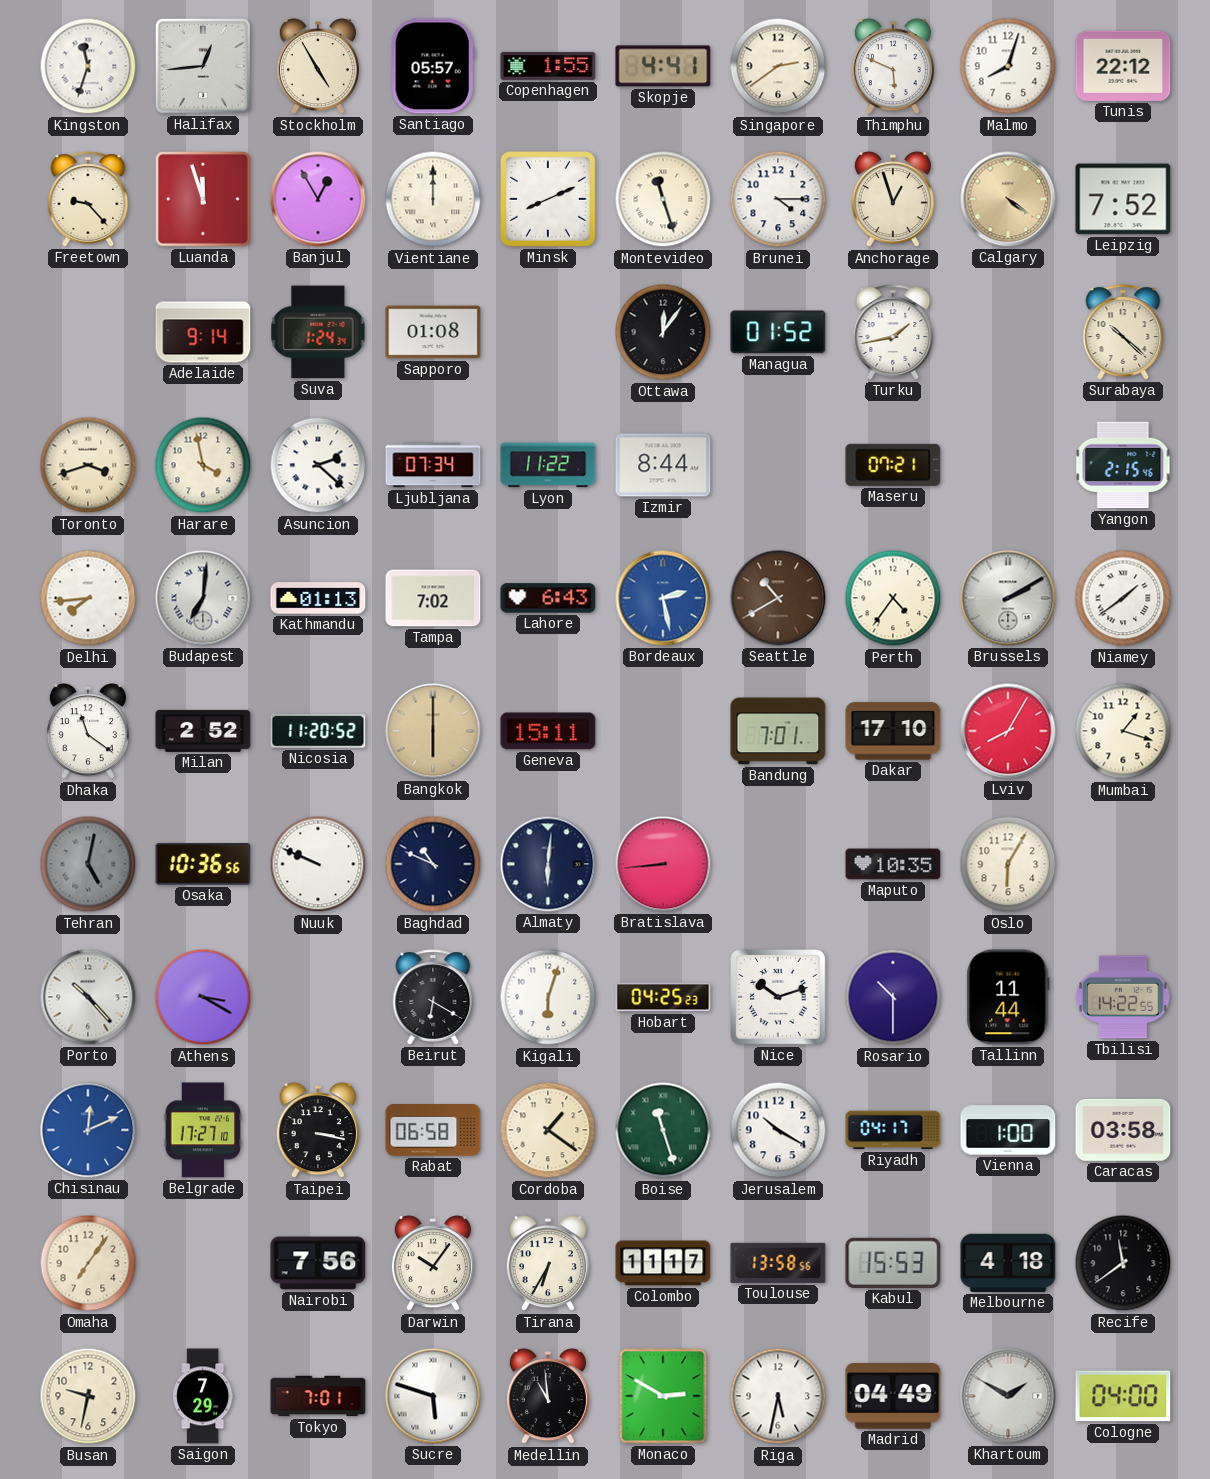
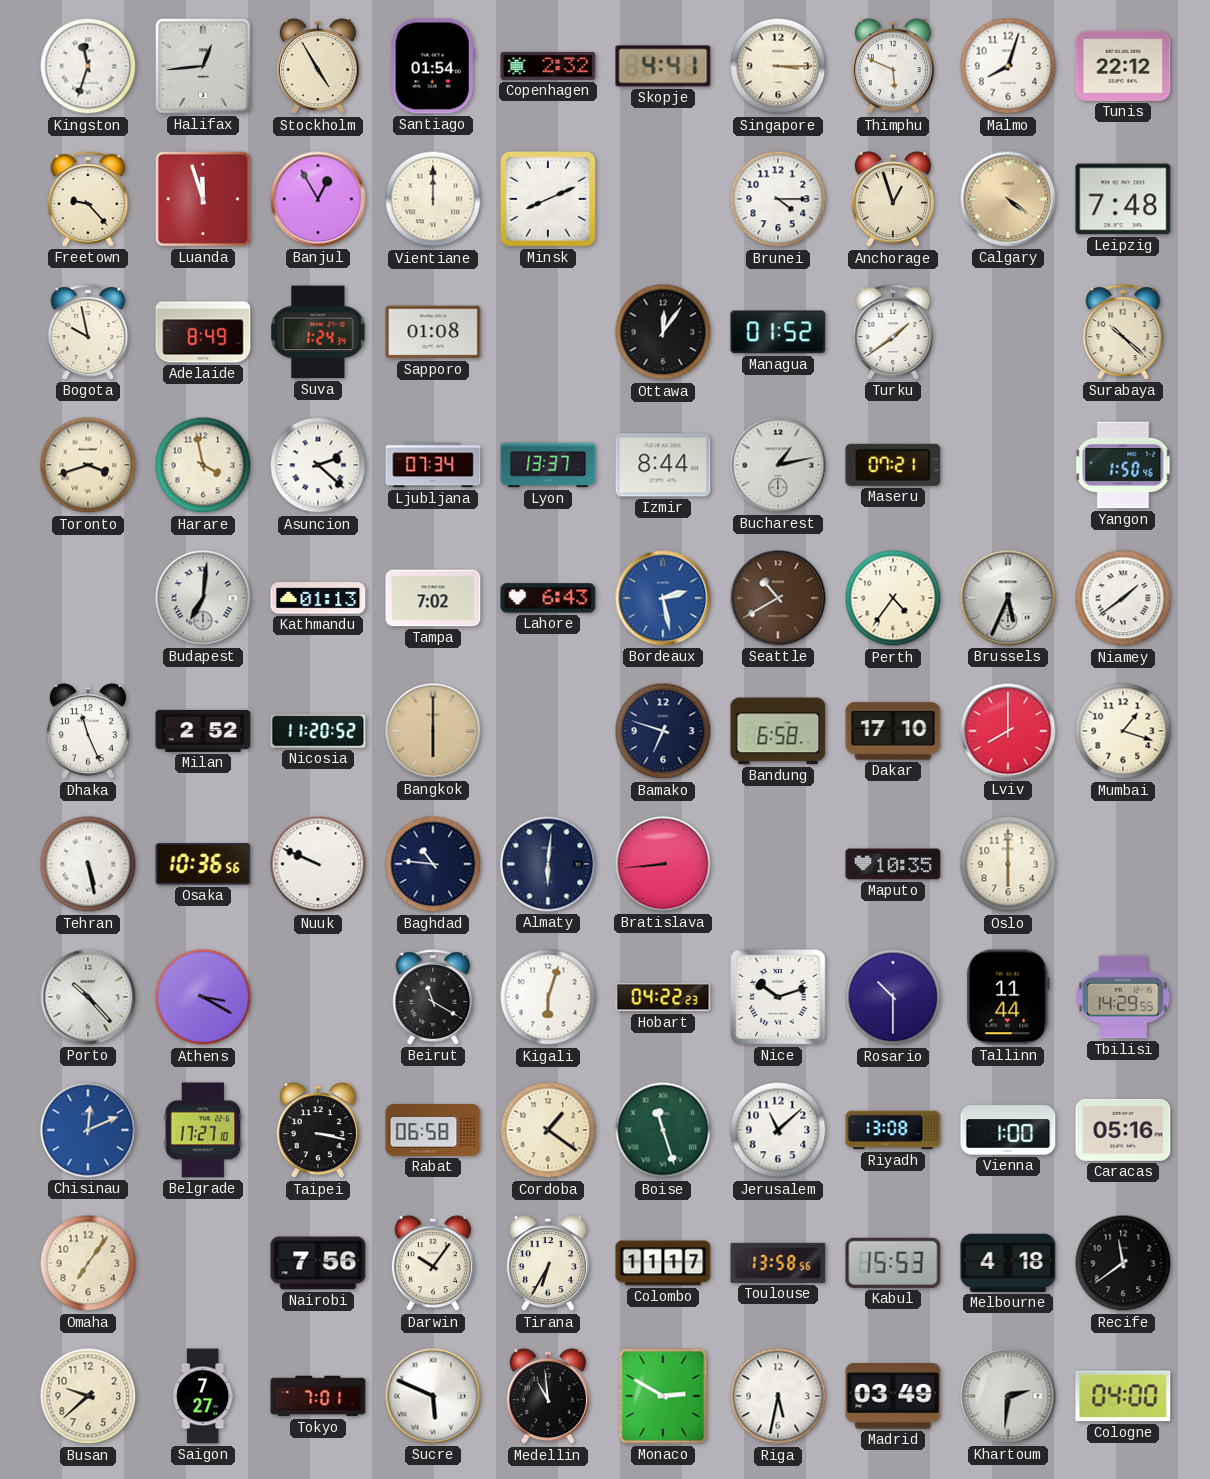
Santiago: 05:57 -> 01:54 (433, 66)
Copenhagen: 1:55 -> 2:32 (548, 66)
Singapore: 2:39 -> 3:15 (778, 66)
Montevideo: 11:27 -> none (663, 199)
Leipzig: 7:52 -> 7:48 (1123, 199)
Bogota: none -> 9:58 (88, 332)
Adelaide: 9:14 -> 8:49 (203, 332)
Turku: 1:43 -> 1:39 (893, 332)
Lyon: 11:22 -> 13:37 (548, 465)
Bucharest: none -> 1:13 (778, 465)
Yangon: 2:15 -> 1:50 (1123, 465)
Delhi: 7:44 -> none (88, 598)
Brussels: 2:10 -> 5:34 (1008, 598)
Dhaka: 11:21 -> 11:26 (88, 732)
Geneva: 15:11 -> none (548, 731)
Bamako: none -> 6:48 (663, 731)
Bandung: 7:01 -> 6:58 (778, 731)
Lviv: 8:05 -> 8:00 (1008, 731)
Tehran: 5:02 -> 5:28 (88, 864)
Tehran dial: grey -> white (88, 864)
Baghdad: 10:49 -> 10:46 (433, 864)
Oslo: 6:05 -> 6:00 (1008, 864)
Beirut: 6:20 -> 11:20 (433, 997)
Hobart: 04:25 -> 04:22 (663, 997)
Tbilisi: 14:22 -> 14:29 (1123, 997)
Jerusalem: 10:20 -> 11:08 (778, 1130)
Riyadh: 04:17 -> 13:08 (893, 1130)
Caracas: 03:58 -> 05:16 (1123, 1130)
Busan: 9:32 -> 9:38 (88, 1396)
Saigon: 7:29 -> 7:27 (203, 1396)
Sucre: 5:48 -> 5:49 (433, 1396)
Madrid: 04:49 -> 03:49 (893, 1396)
Khartoum: 1:50 -> 2:31 (1008, 1396)
